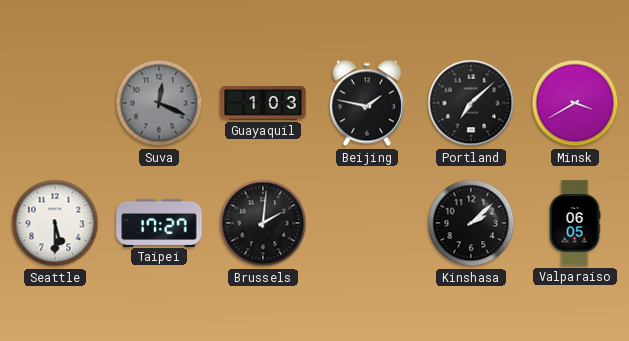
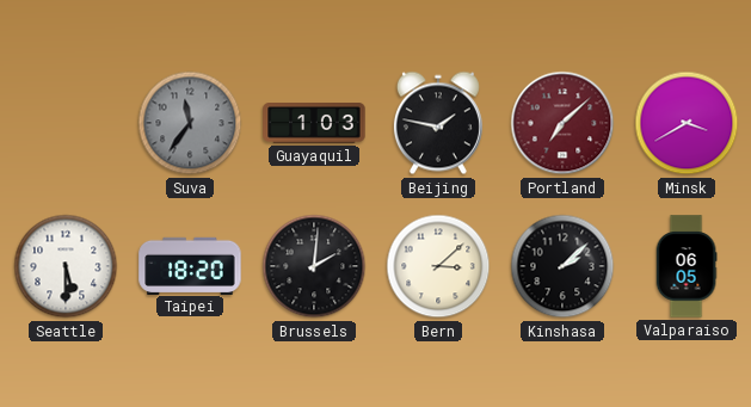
Suva: 12:19 -> 11:36 (190, 123)
Portland dial: black -> burgundy (562, 123)
Taipei: 17:27 -> 18:20 (190, 265)
Bern: none -> 3:08 (438, 266)
